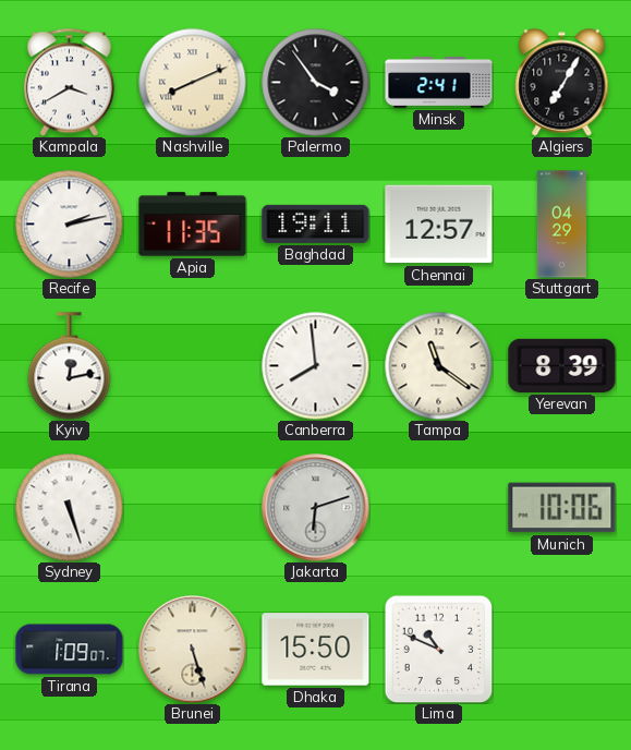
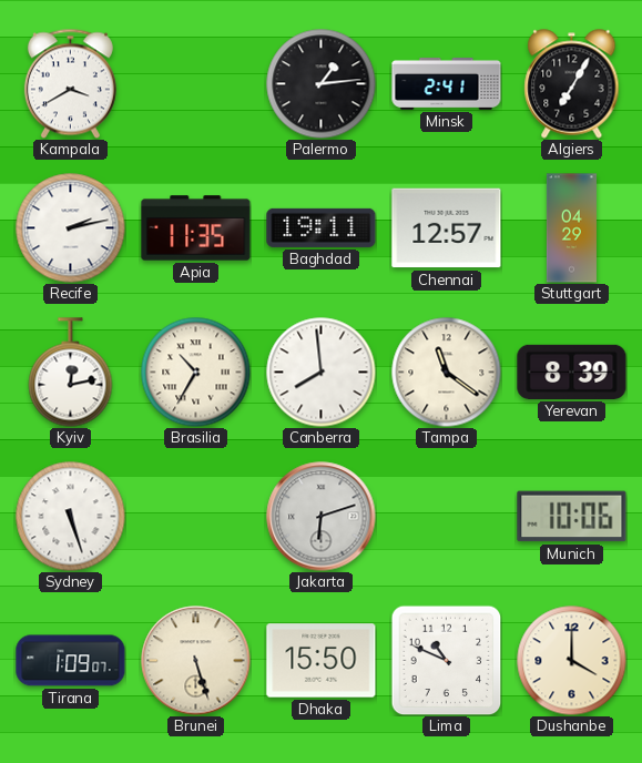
Nashville: 8:11 -> none (193, 83)
Palermo: 3:54 -> 1:14 (322, 84)
Brasilia: none -> 10:35 (196, 373)
Dushanbe: none -> 4:00 (572, 661)
